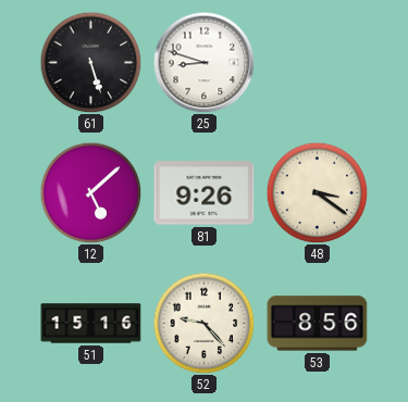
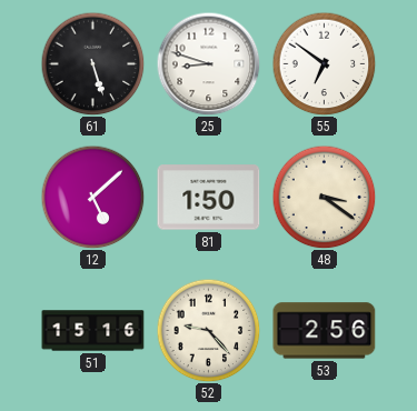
55: none -> 6:51 (324, 63)
81: 9:26 -> 1:50 (209, 198)
53: 8:56 -> 2:56 (325, 331)
